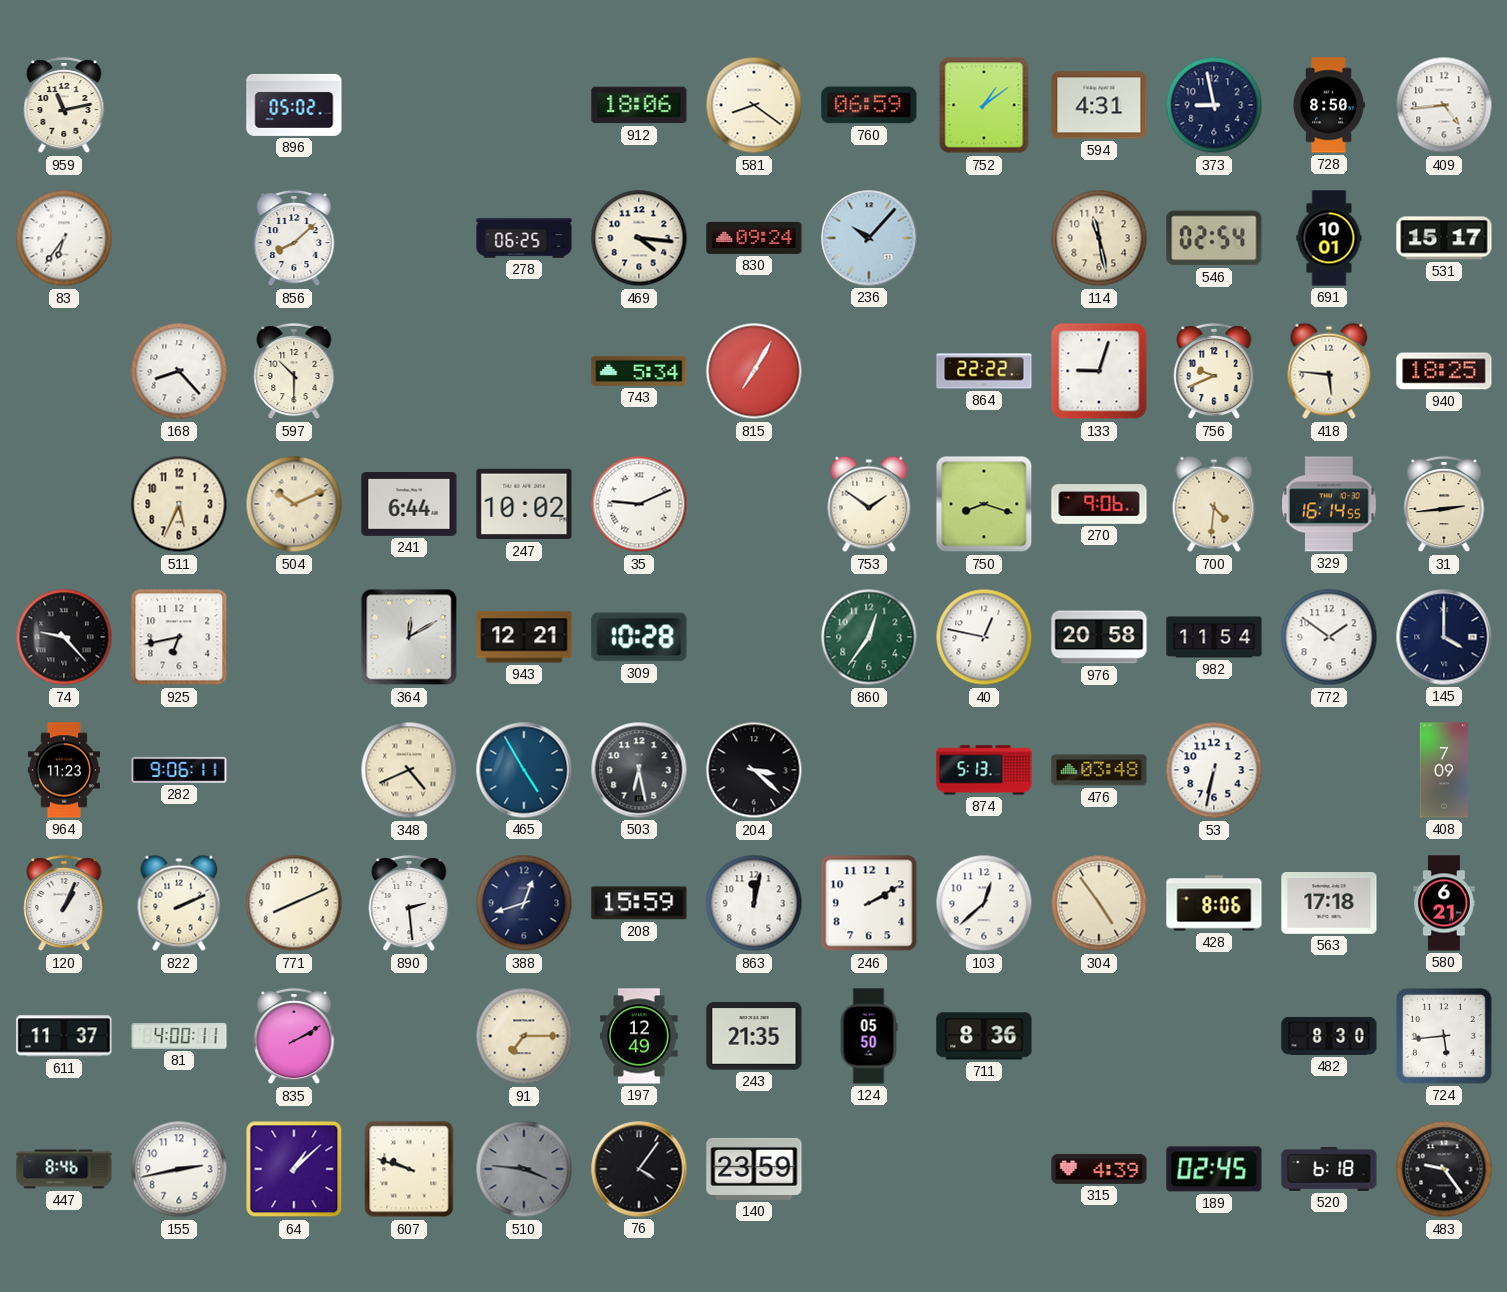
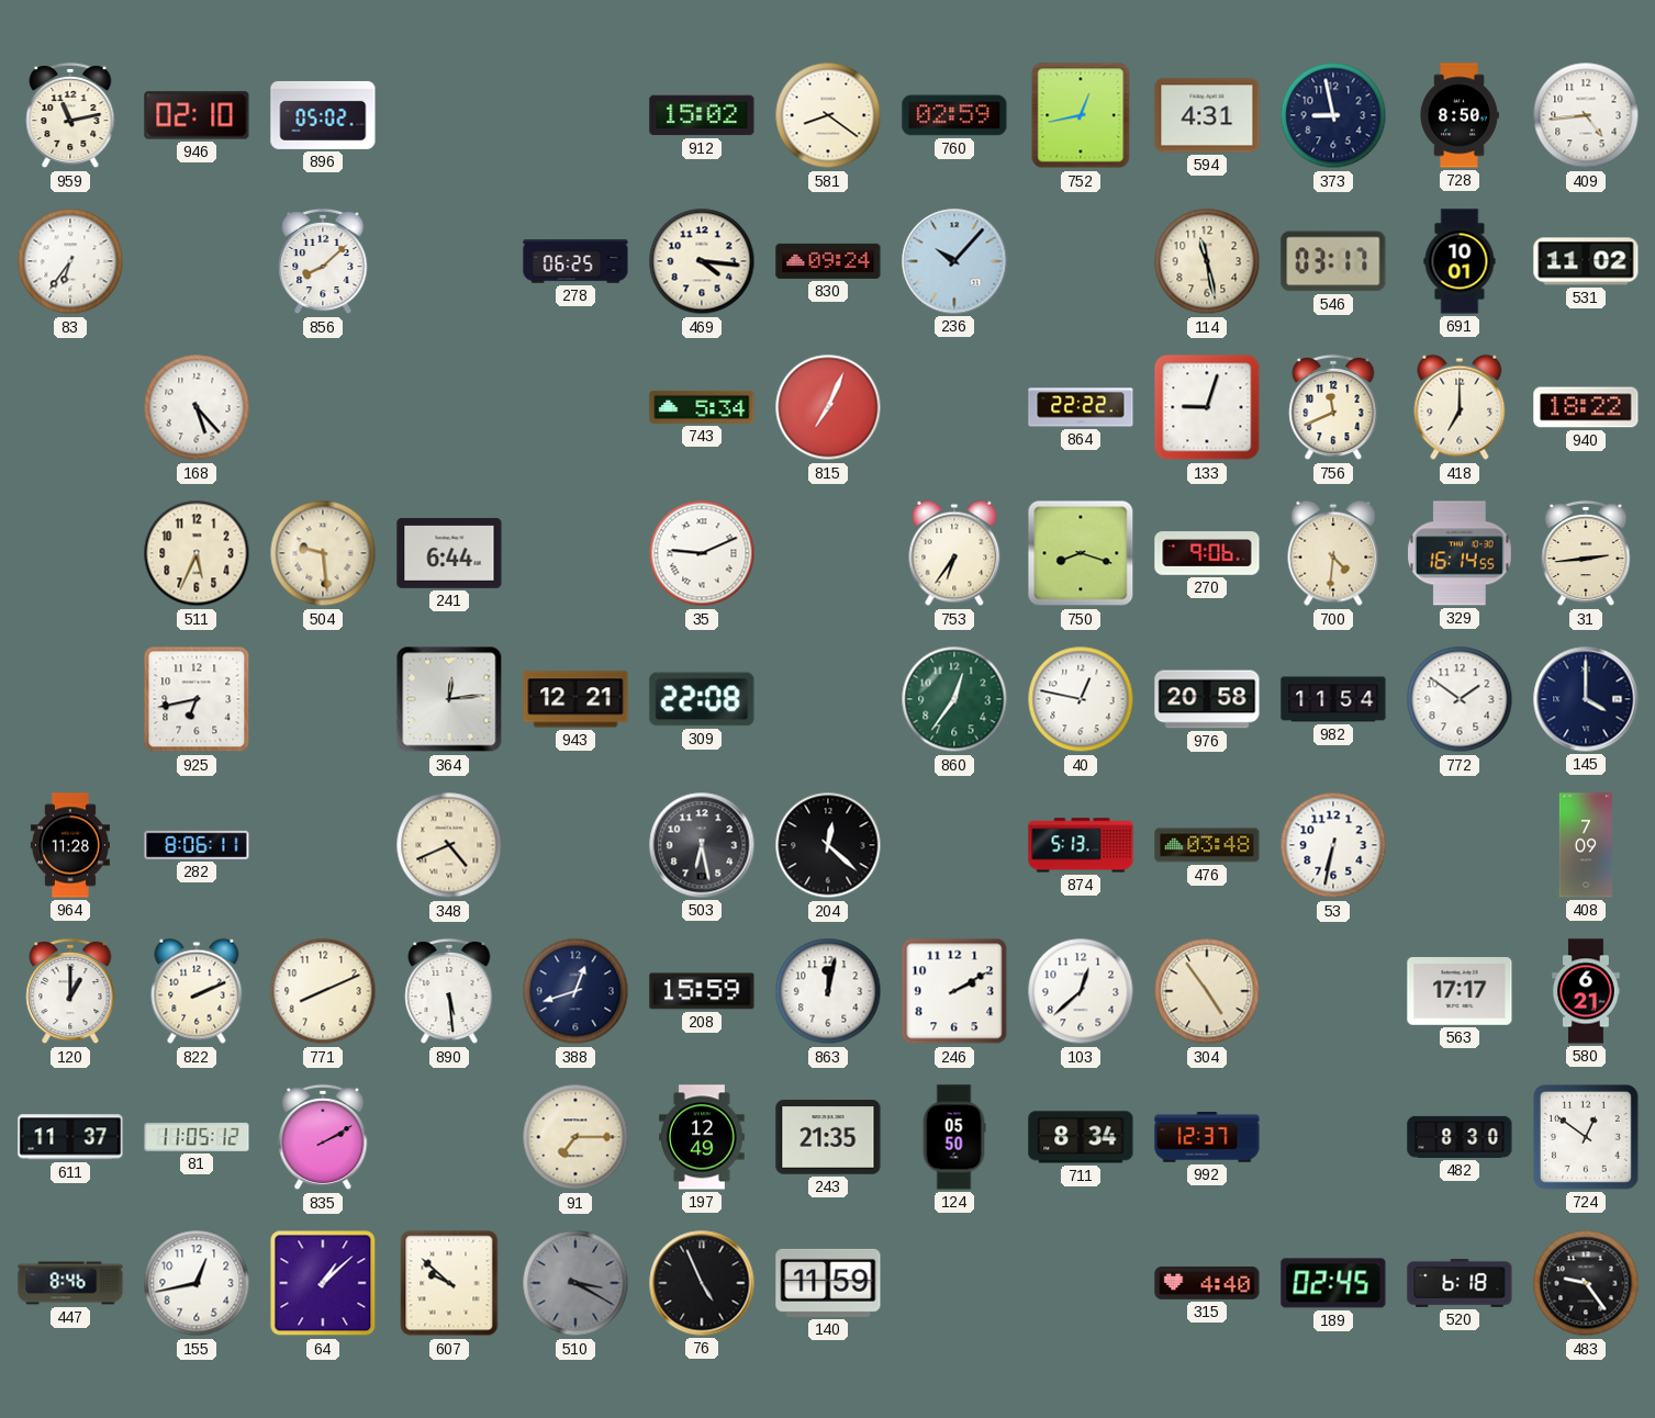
946: none -> 02:10 (197, 115)
912: 18:06 -> 15:02 (702, 115)
760: 06:59 -> 02:59 (954, 115)
752: 1:09 -> 12:43 (1081, 115)
546: 02:54 -> 03:17 (1333, 261)
531: 15:17 -> 11:02 (1586, 261)
168: 8:23 -> 5:23 (197, 407)
597: 10:30 -> none (294, 371)
815: 7:05 -> 7:04 (828, 407)
756: 9:41 -> 11:41 (1333, 407)
418: 5:46 -> 7:00 (1460, 407)
940: 18:25 -> 18:22 (1586, 407)
504: 10:11 -> 9:29 (323, 553)
247: 10:02 -> none (524, 504)
753: 1:51 -> 6:36 (954, 553)
74: 9:23 -> none (64, 637)
364: 12:10 -> 12:14 (449, 699)
309: 10:28 -> 22:08 (702, 699)
964: 11:23 -> 11:28 (70, 845)
282: 9:06 -> 8:06 (197, 845)
465: 4:55 -> none (524, 770)
204: 3:22 -> 12:22 (828, 845)
120: 1:04 -> 1:00 (70, 991)
890: 2:29 -> 5:29 (449, 991)
428: 8:06 -> none (1214, 903)
563: 17:18 -> 17:17 (1460, 992)
81: 4:00 -> 11:05 (197, 1137)
711: 8:36 -> 8:34 (1081, 1137)
992: none -> 12:37 (1207, 1137)
724: 5:44 -> 12:51 (1586, 1137)
155: 2:43 -> 12:43 (197, 1283)
607: 9:48 -> 9:52 (449, 1283)
510: 3:46 -> 3:20 (575, 1283)
76: 4:06 -> 4:56 (702, 1283)
140: 23:59 -> 11:59 (828, 1283)
315: 4:39 -> 4:40 (1207, 1283)
